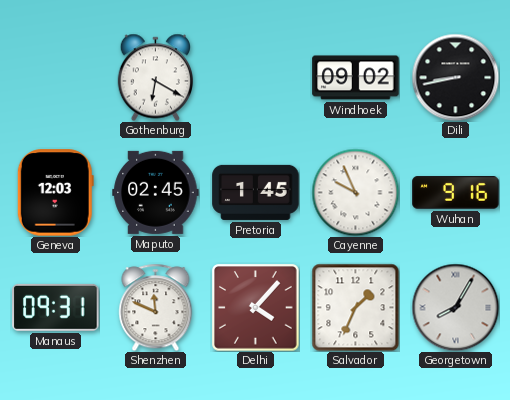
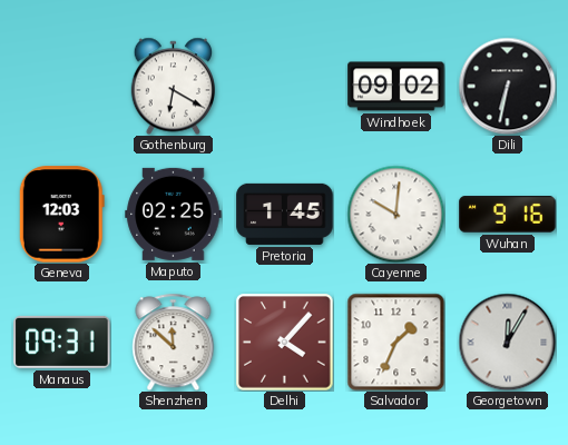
Dili: 8:43 -> 6:32 (507, 86)
Maputo: 02:45 -> 02:25 (174, 214)
Cayenne: 9:56 -> 10:01 (395, 214)
Shenzhen: 11:49 -> 11:52 (174, 342)
Georgetown: 8:05 -> 12:05 (507, 342)
